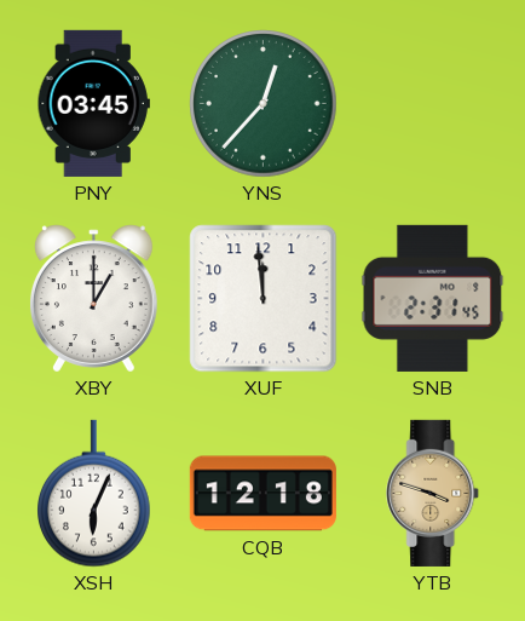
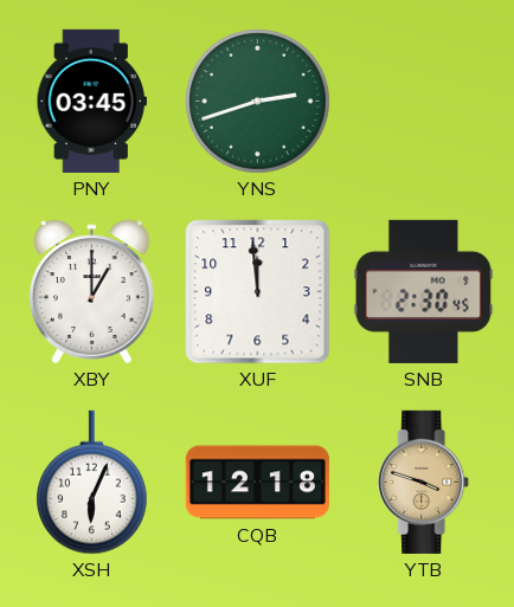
YNS: 12:37 -> 2:42 (258, 102)
SNB: 2:31 -> 2:30 (424, 291)
